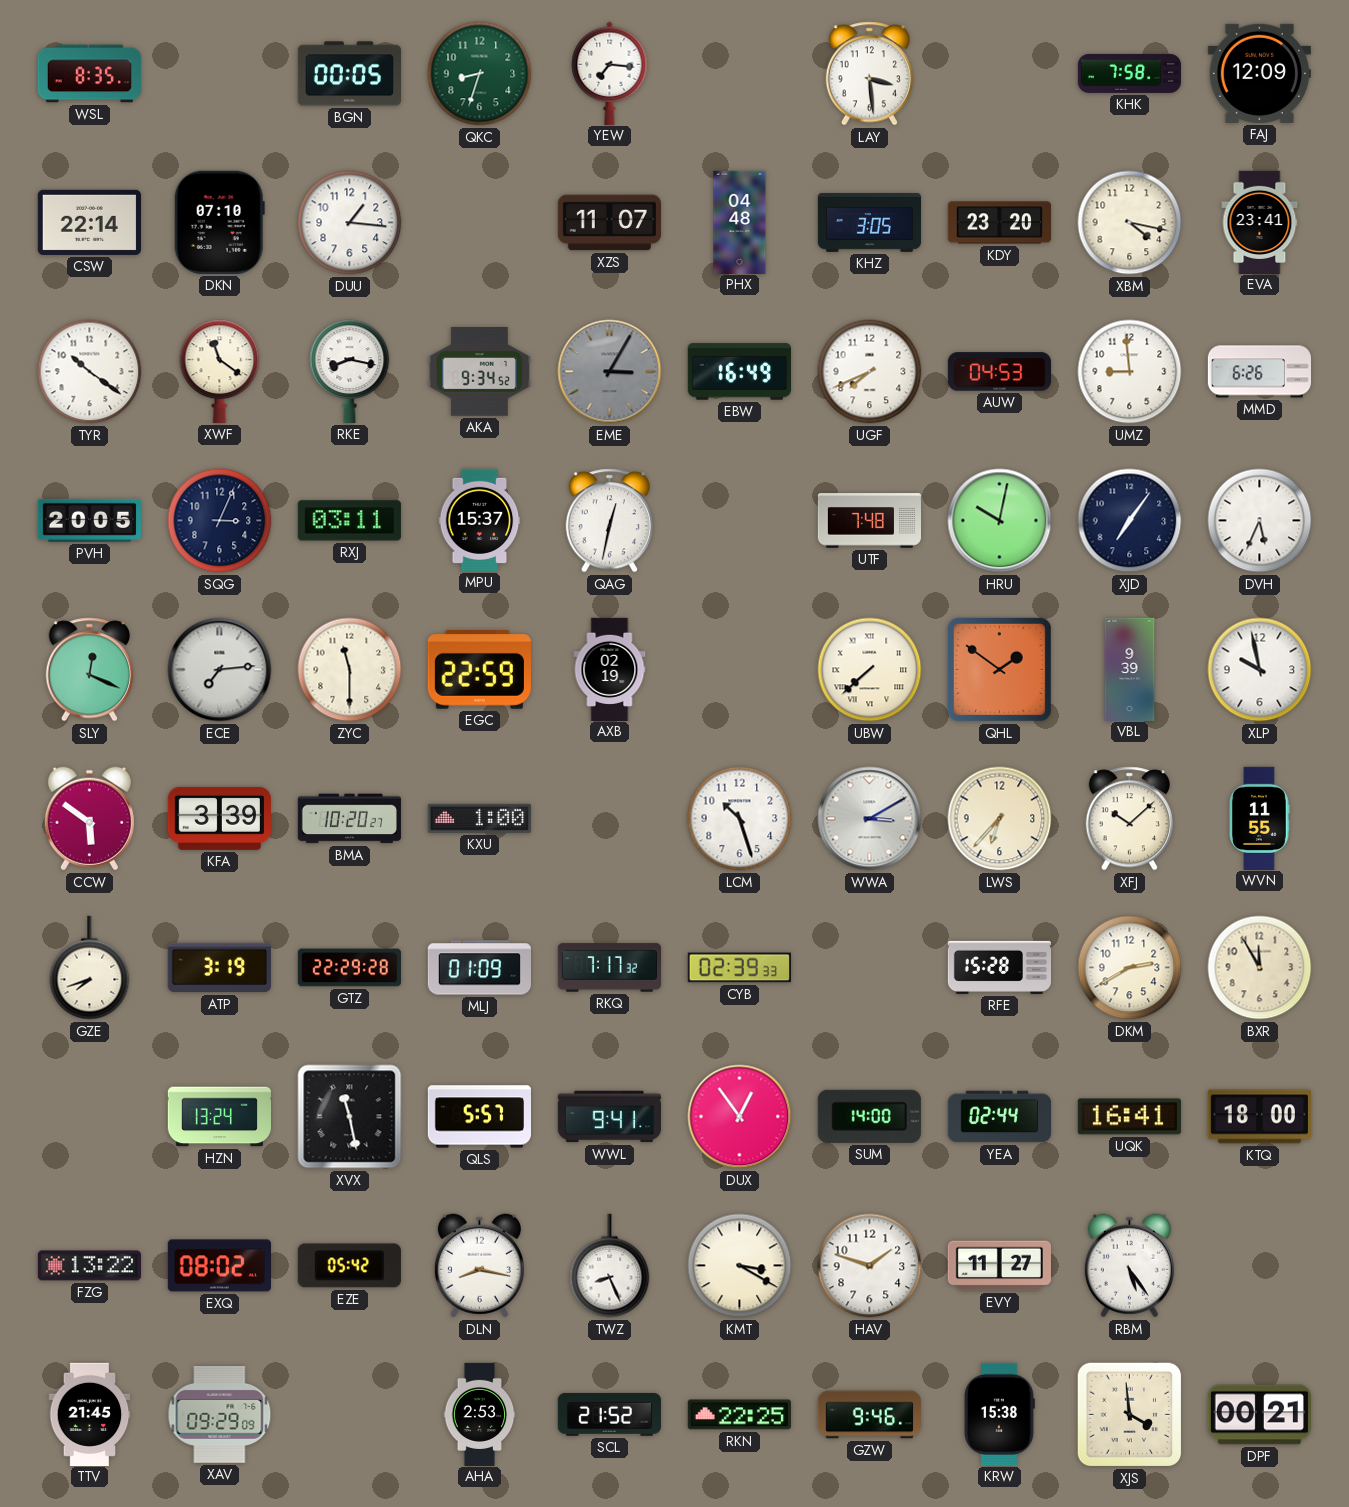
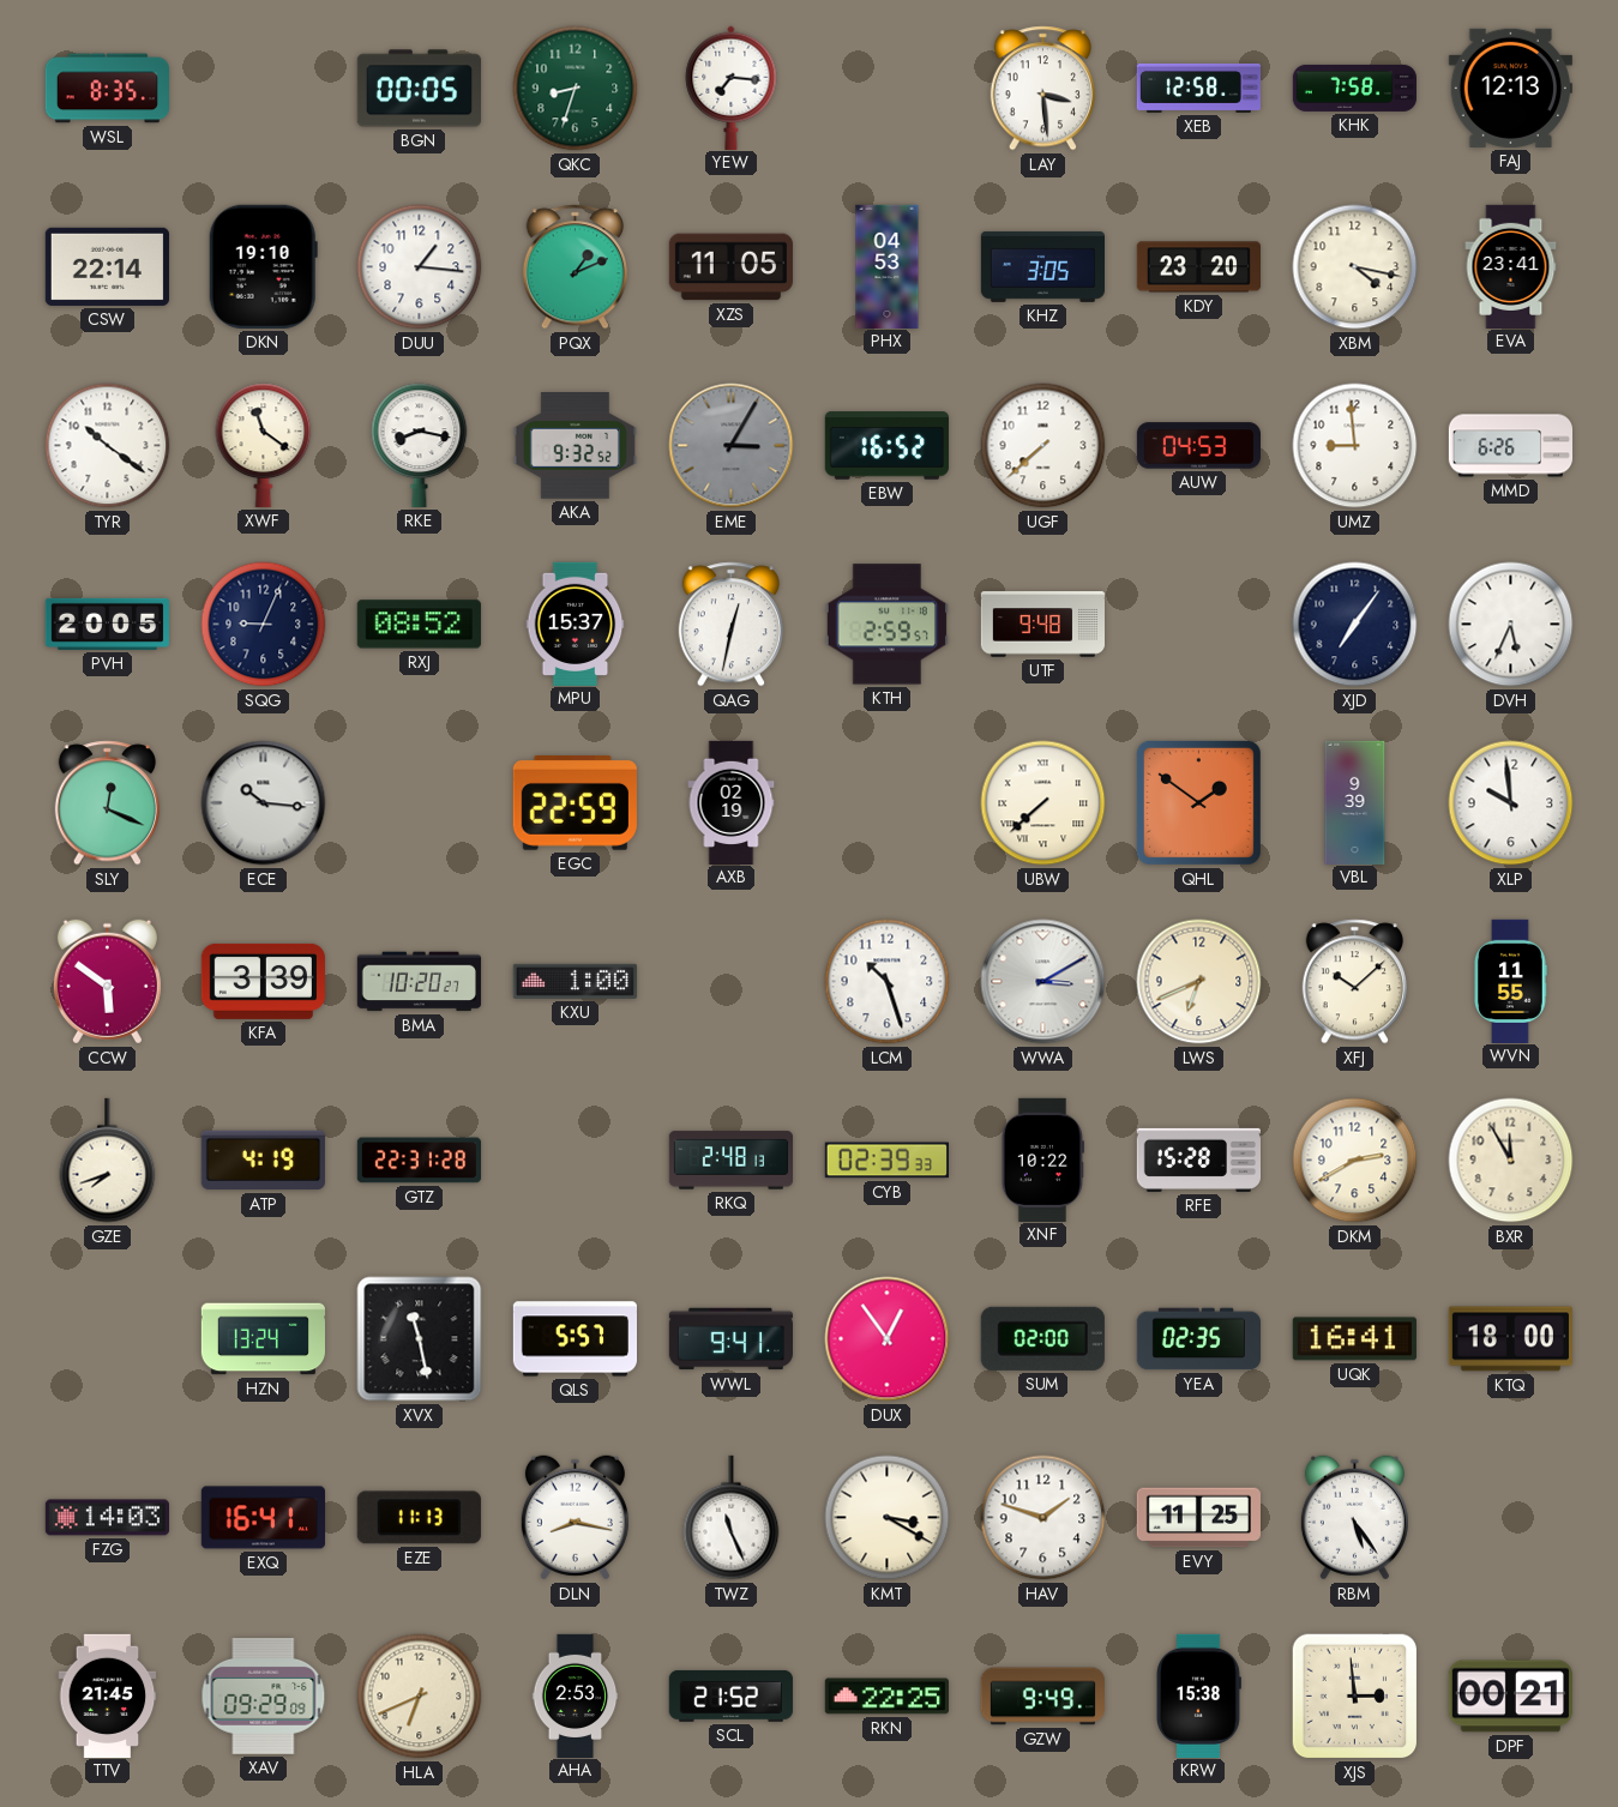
XEB: none -> 12:58 (1198, 88)
FAJ: 12:09 -> 12:13 (1510, 88)
DKN: 07:10 -> 19:10 (263, 266)
PQX: none -> 1:11 (575, 267)
XZS: 11:07 -> 11:05 (730, 267)
PHX: 04:48 -> 04:53 (888, 266)
AKA: 9:34 -> 9:32 (575, 446)
EBW: 16:49 -> 16:52 (886, 446)
UGF: 7:41 -> 7:38 (1043, 446)
SQG: 3:04 -> 9:04 (264, 625)
RXJ: 03:11 -> 08:52 (419, 625)
KTH: none -> 2:59 (886, 625)
UTF: 7:48 -> 9:48 (1043, 625)
HRU: 10:02 -> none (1000, 521)
ECE: 7:14 -> 10:16 (264, 803)
ZYC: 11:30 -> none (350, 670)
XLP: 9:58 -> 9:59 (1511, 803)
LWS: 6:37 -> 6:41 (1199, 982)
ATP: 3:19 -> 4:19 (263, 1161)
GTZ: 22:29 -> 22:31 (419, 1161)
MLJ: 01:09 -> none (479, 968)
RKQ: 7:17 -> 2:48 (730, 1161)
XNF: none -> 10:22 (1042, 1160)
SUM: 14:00 -> 02:00 (1042, 1338)
YEA: 02:44 -> 02:35 (1198, 1339)
FZG: 13:22 -> 14:03 (107, 1518)
EXQ: 08:02 -> 16:41 (263, 1518)
EZE: 05:42 -> 11:13 (419, 1518)
TWZ: 8:26 -> 11:26 (732, 1518)
EVY: 11:27 -> 11:25 (1198, 1518)
HLA: none -> 6:41 (420, 1697)
GZW: 9:46 -> 9:49 (1042, 1697)
XJS: 3:59 -> 2:59 (1355, 1697)
